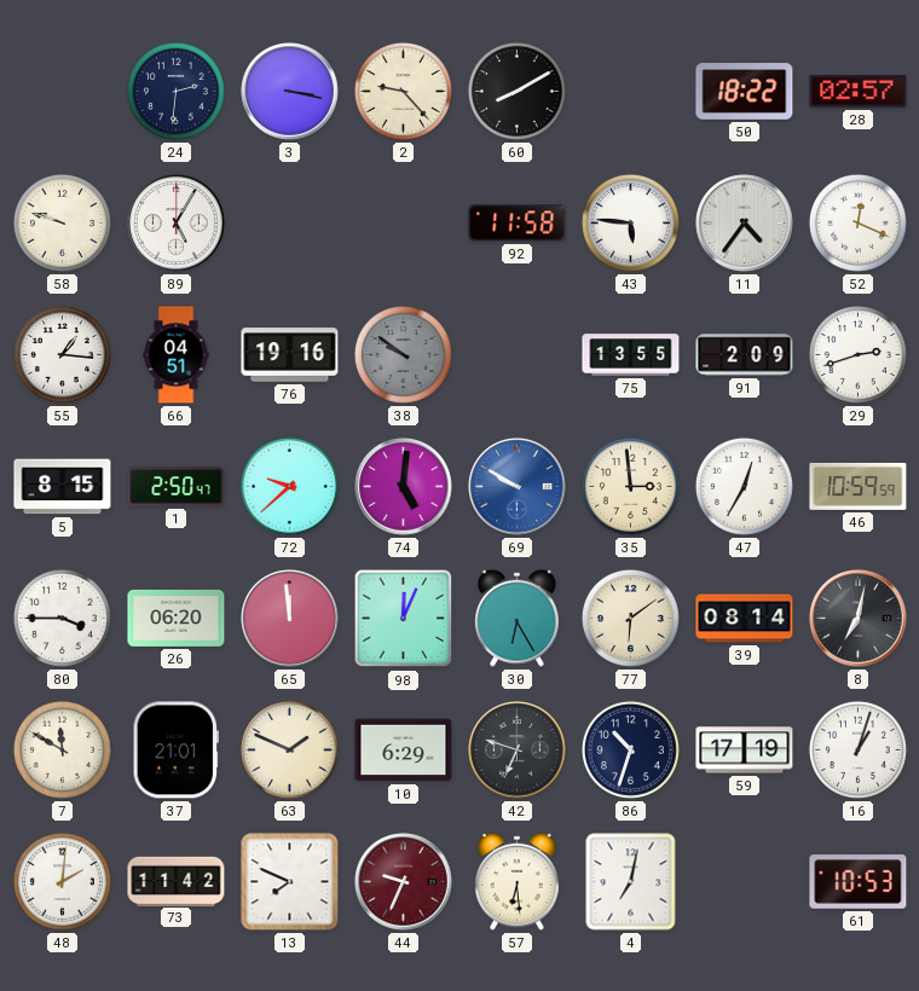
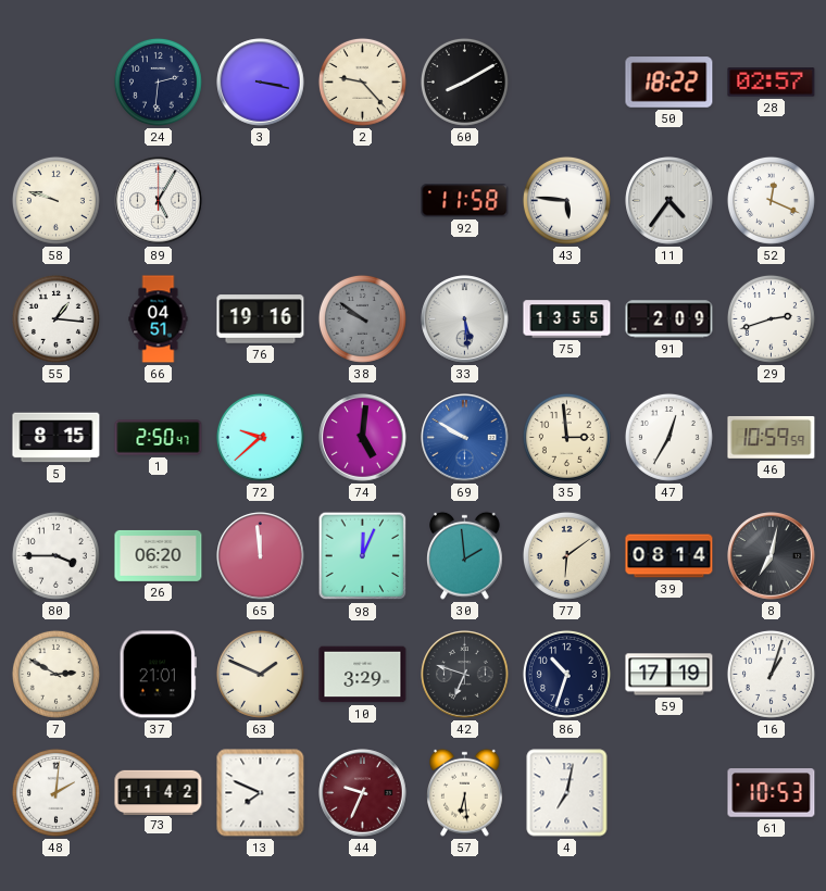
33: none -> 5:29 (465, 319)
30: 6:25 -> 1:59 (465, 555)
7: 11:50 -> 2:50 (55, 674)
10: 6:29 -> 3:29 (363, 675)
